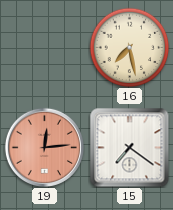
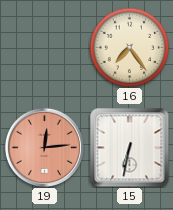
16: 7:28 -> 7:24 (129, 47)
15: 7:21 -> 6:32 (129, 147)
